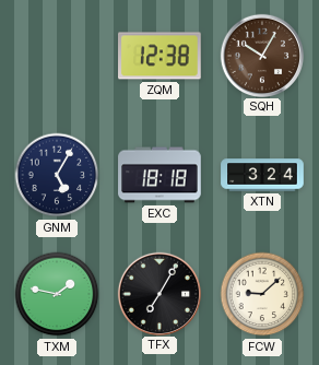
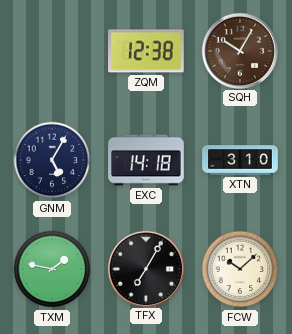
EXC: 18:18 -> 14:18 (146, 160)
XTN: 3:24 -> 3:10 (240, 160)
FCW: 9:08 -> 10:08 (240, 269)
